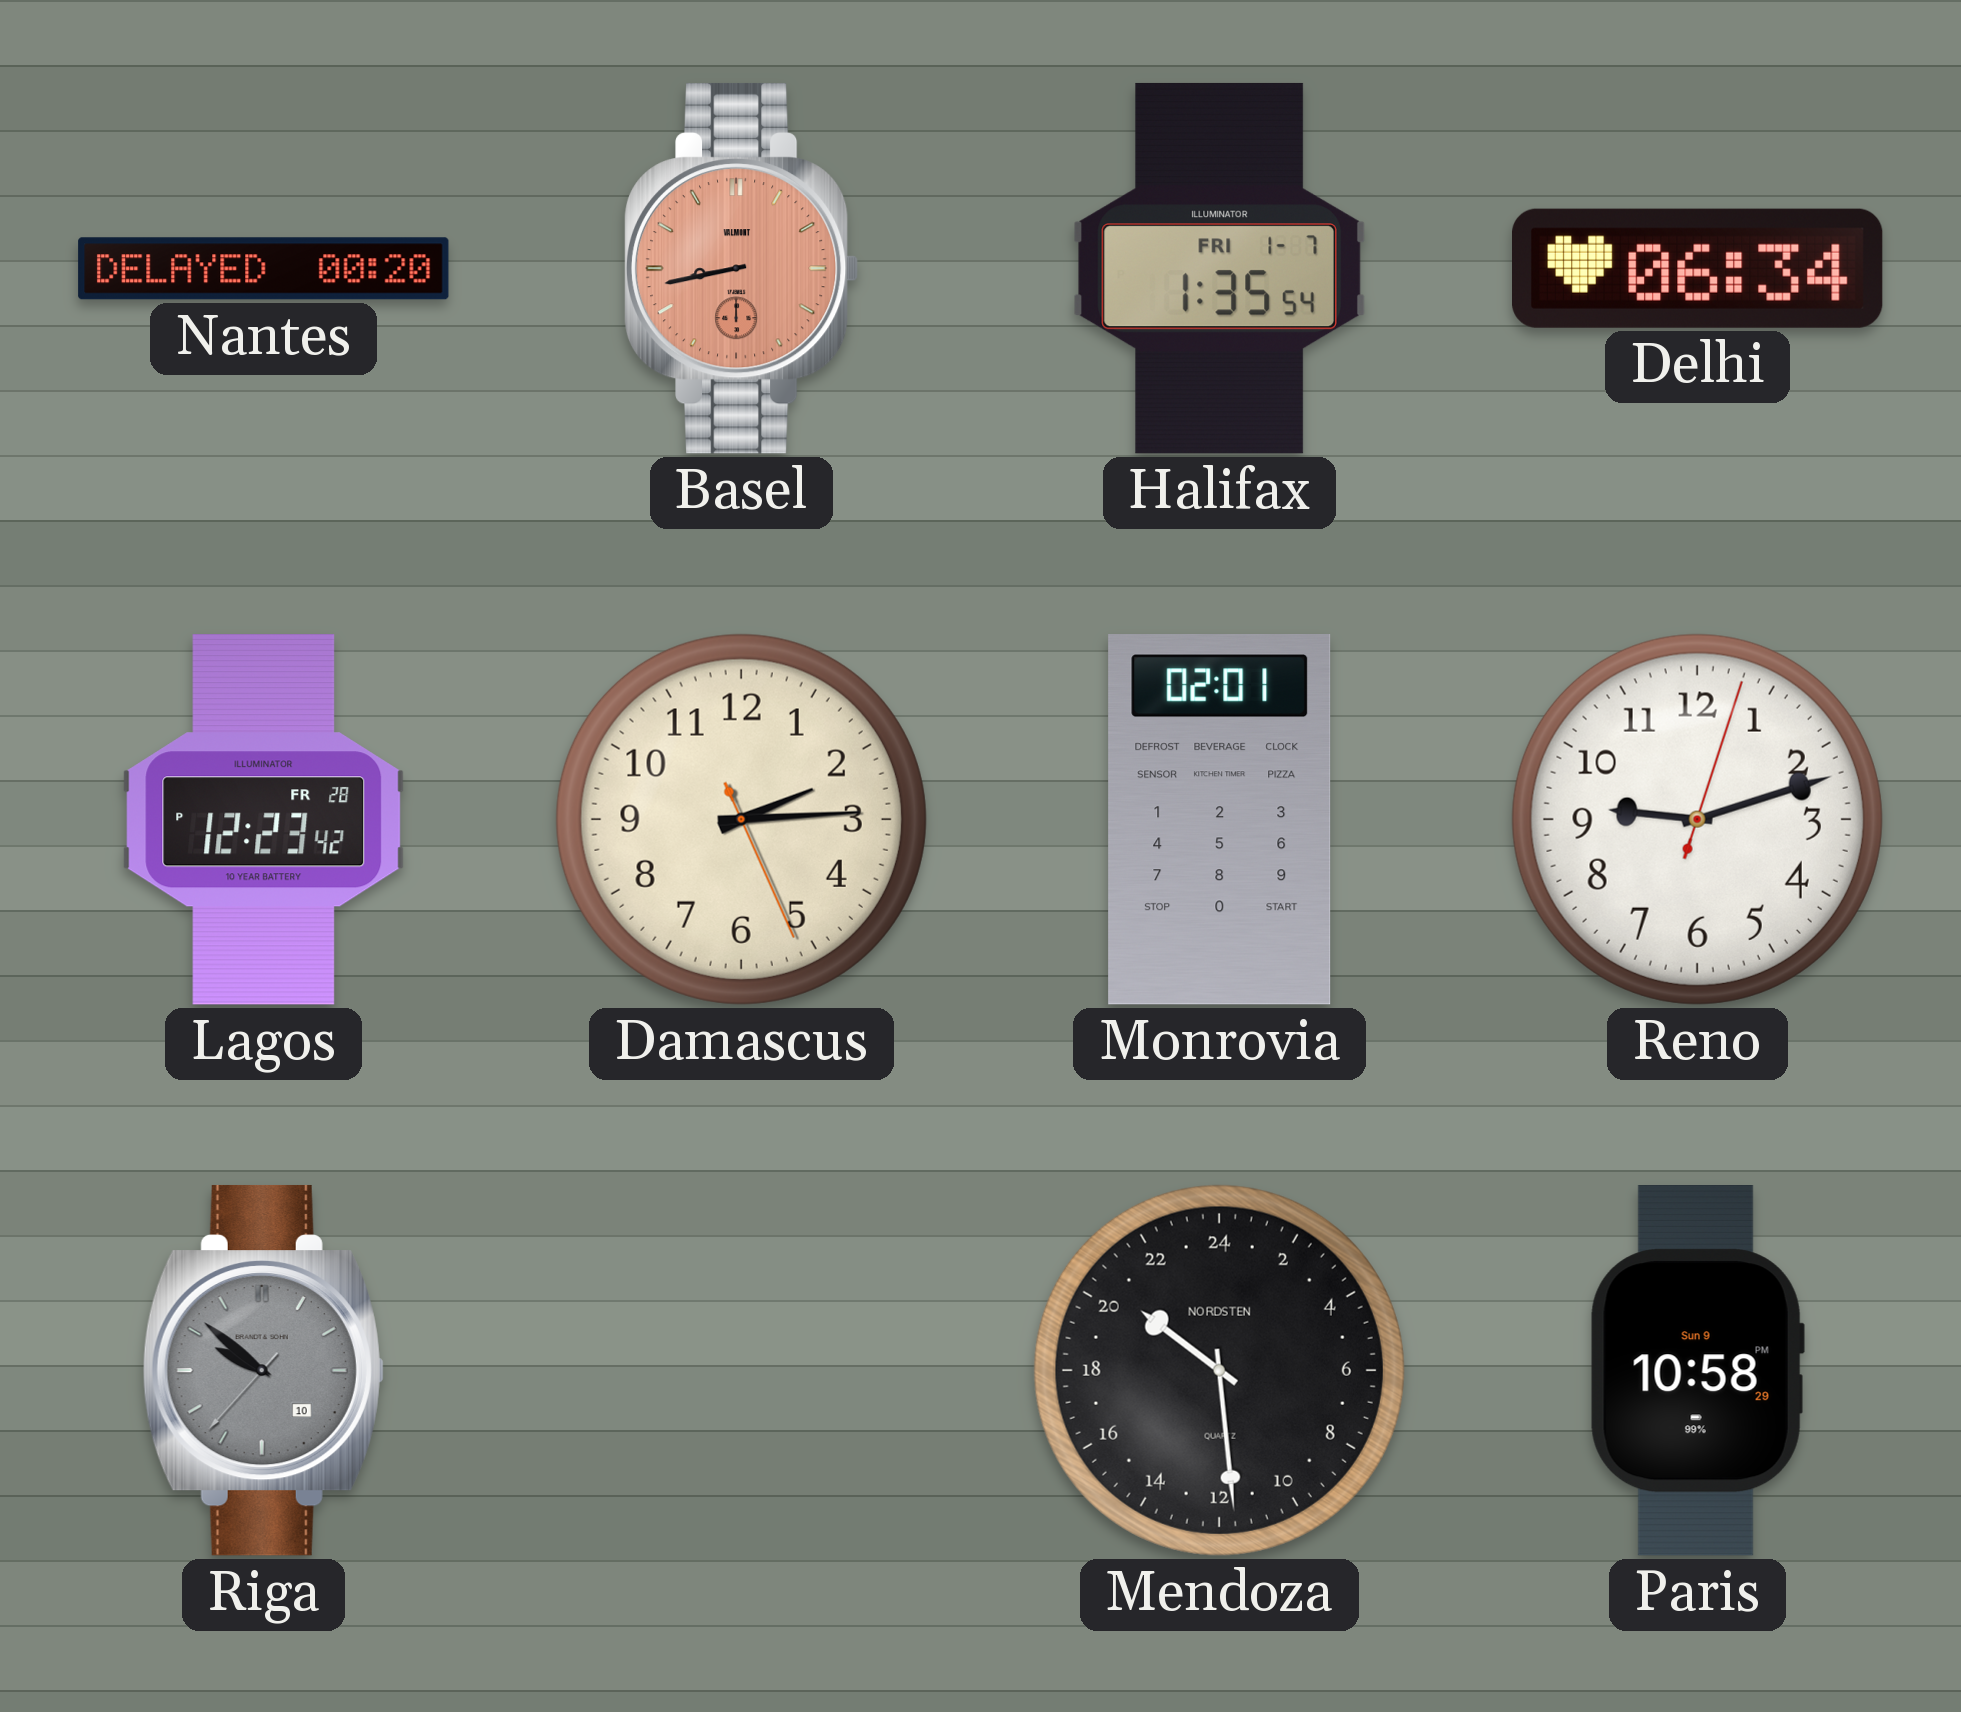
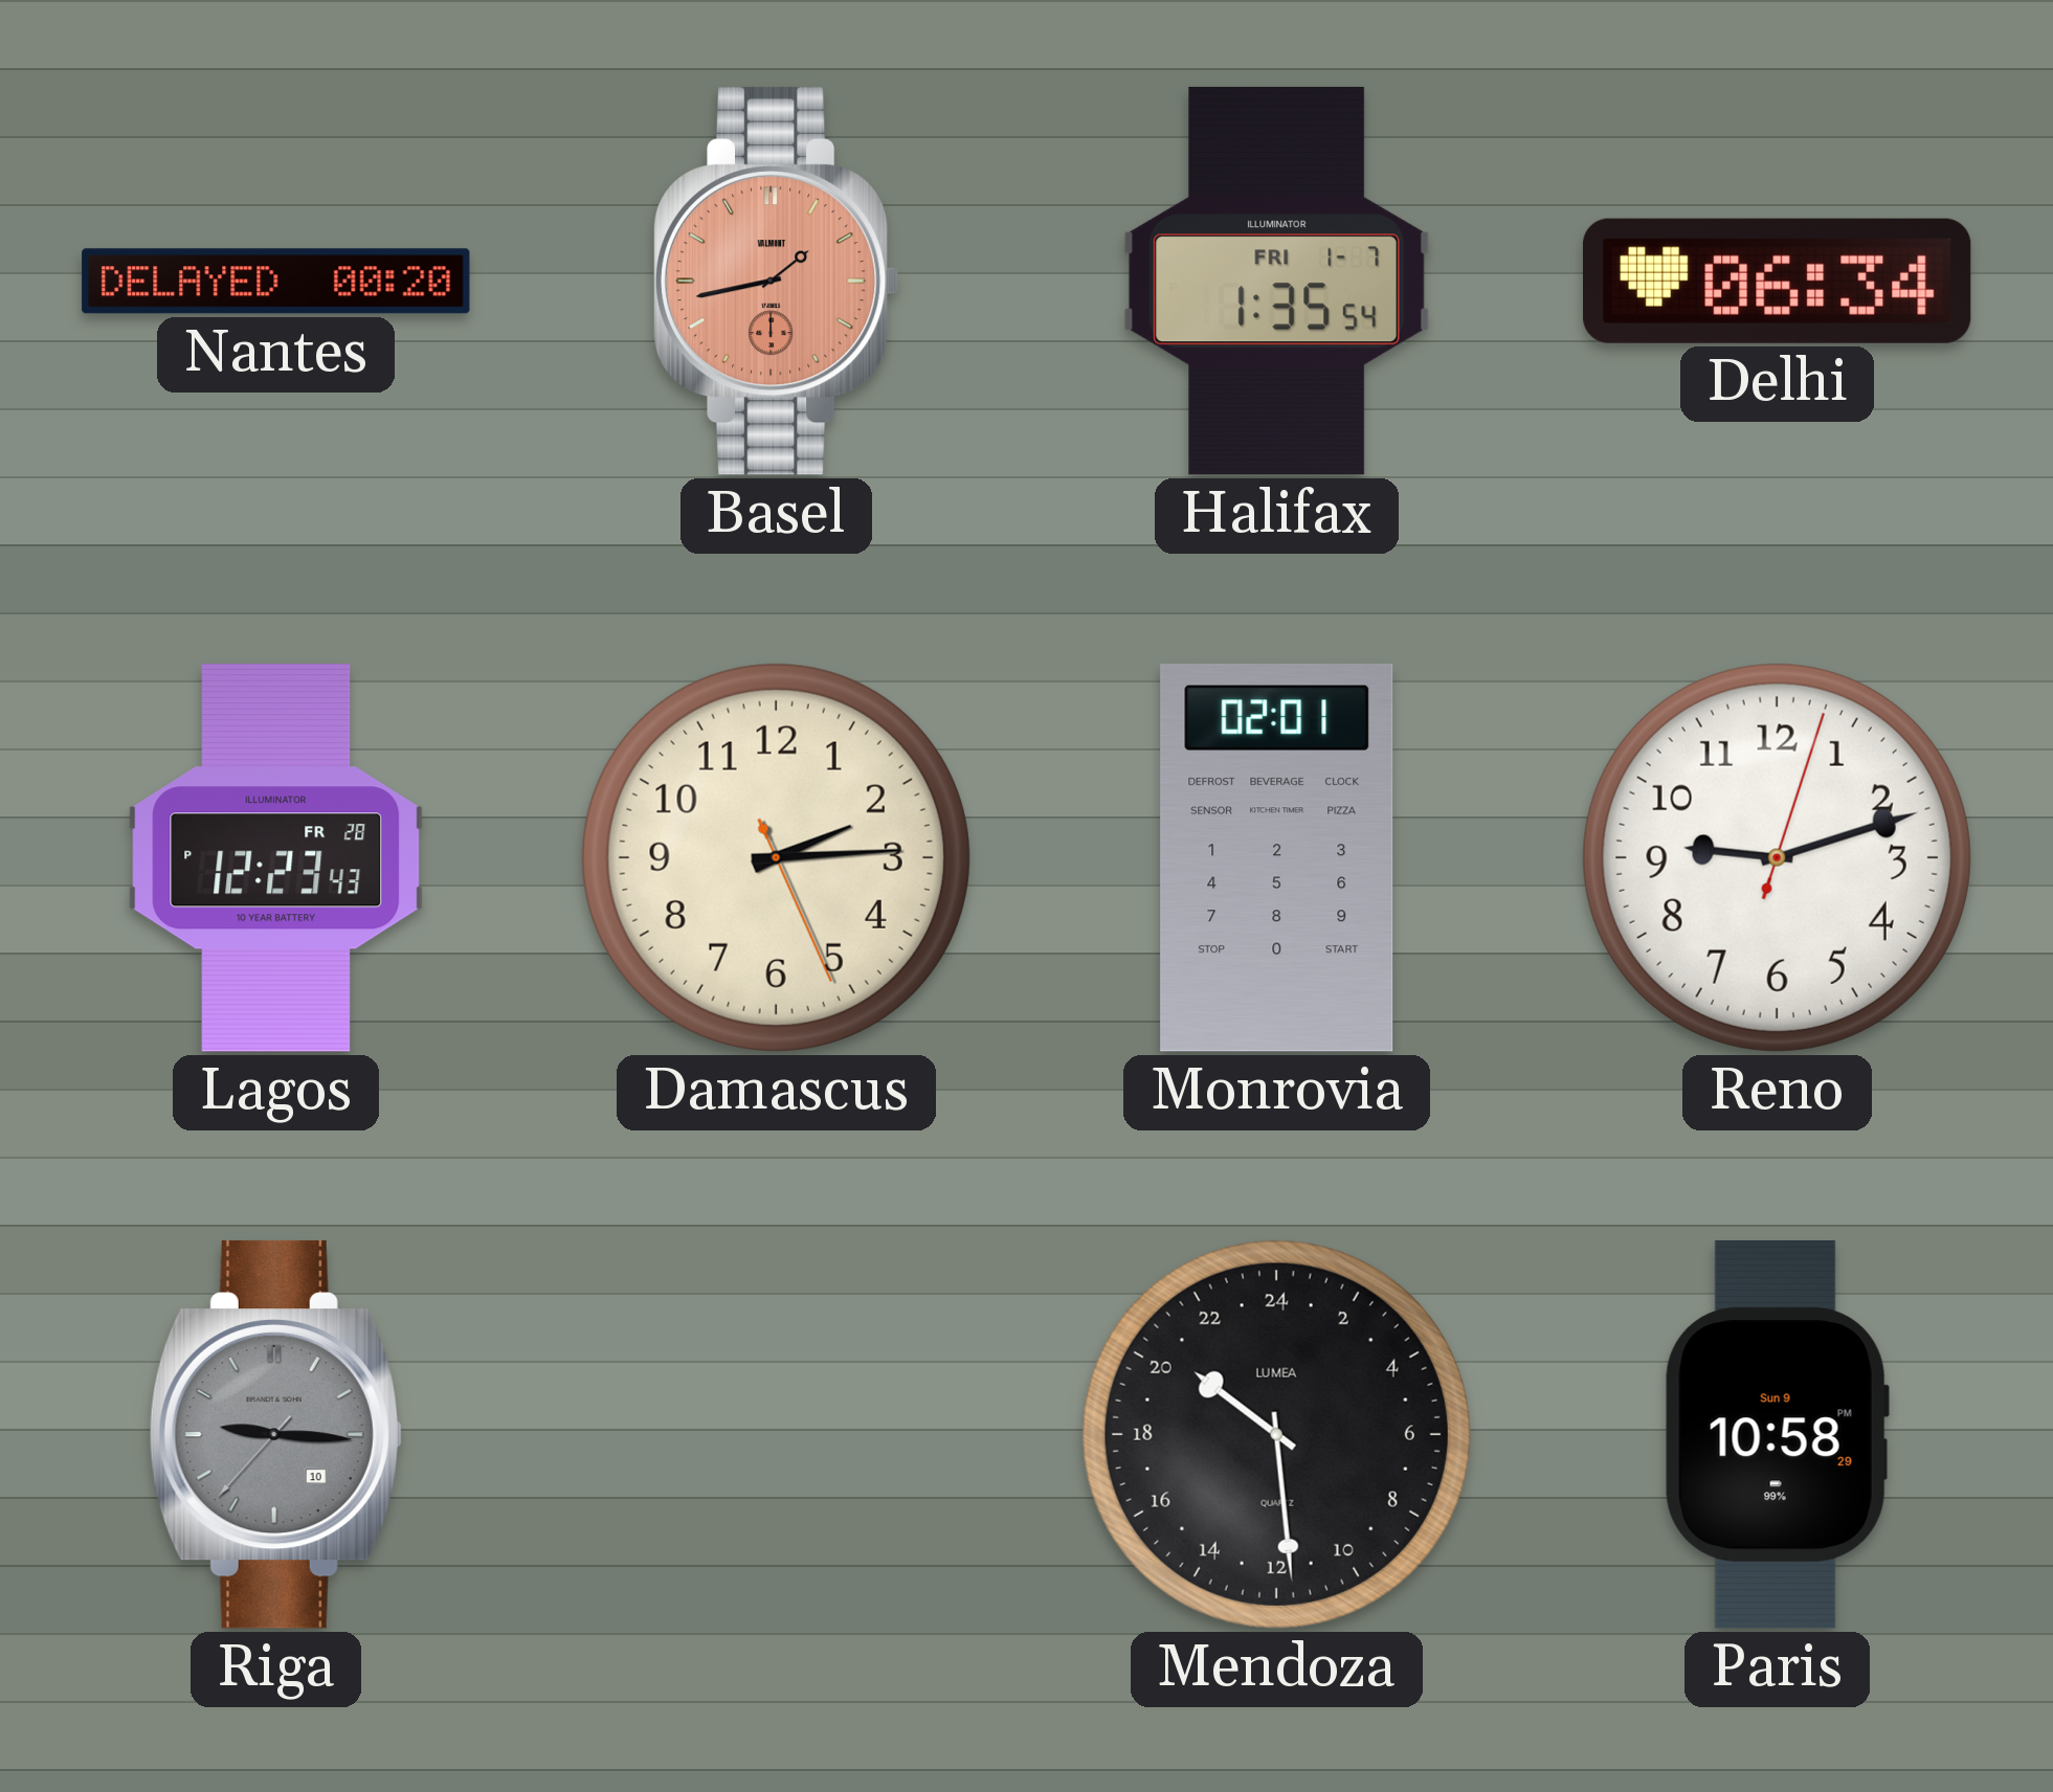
Basel: 8:43 -> 1:43 (776, 281)
Lagos: 12:23:42 PM -> 12:23:43 PM (276, 858)
Riga: 9:51 -> 9:15 (275, 1434)
Mendoza brand: NORDSTEN -> LUMEA (1276, 1434)
